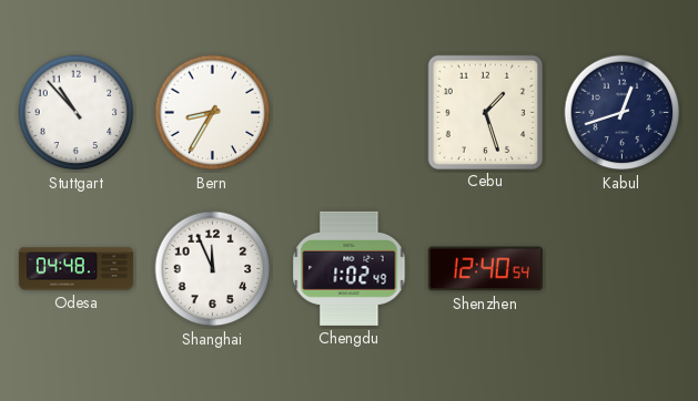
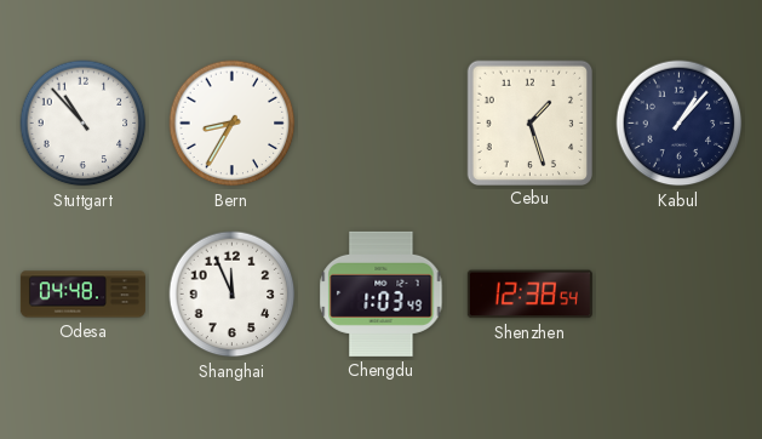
Kabul: 12:42 -> 1:07 (680, 124)
Chengdu: 1:02 -> 1:03 (382, 293)
Shenzhen: 12:40 -> 12:38 (529, 295)
